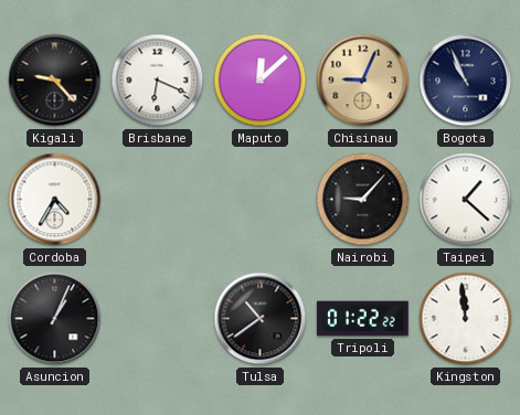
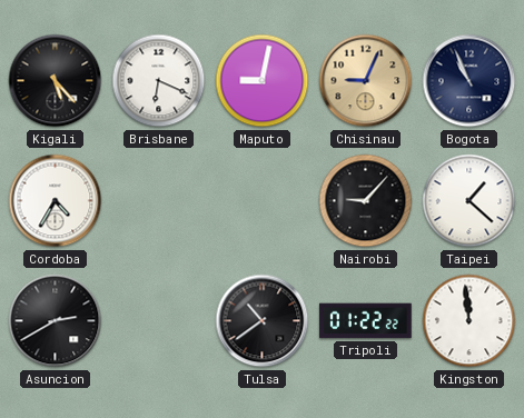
Kigali: 9:23 -> 5:23 (56, 81)
Maputo: 12:08 -> 9:02 (263, 81)
Asuncion: 1:04 -> 2:40 (56, 321)
